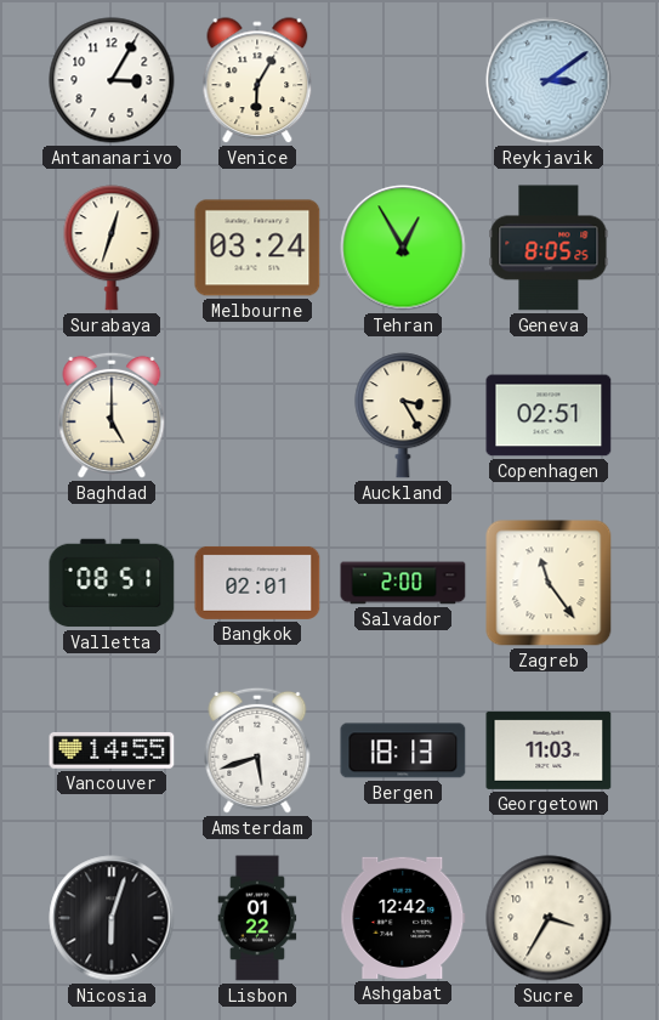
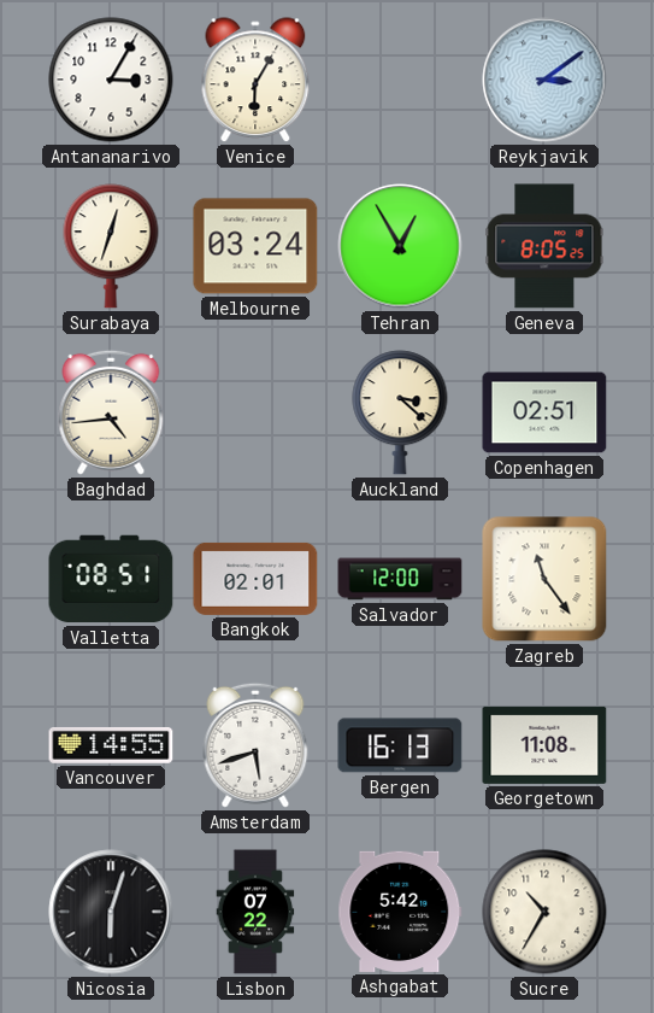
Baghdad: 5:00 -> 4:44 (111, 412)
Auckland: 3:25 -> 3:22 (400, 412)
Salvador: 2:00 -> 12:00 (400, 579)
Bergen: 18:13 -> 16:13 (400, 745)
Georgetown: 11:03 -> 11:08 (544, 745)
Lisbon: 01:22 -> 07:22 (255, 912)
Ashgabat: 12:42 -> 5:42 (400, 912)
Sucre: 3:35 -> 10:35 (544, 912)
